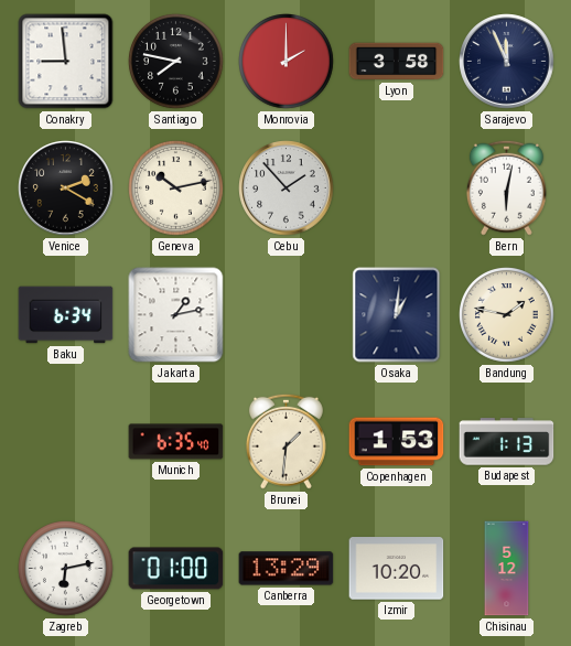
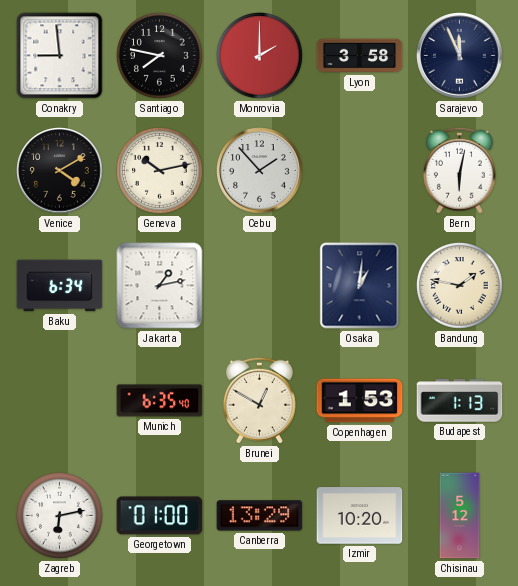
Venice: 2:20 -> 4:10 (60, 171)
Brunei: 1:31 -> 12:50 (259, 400)
